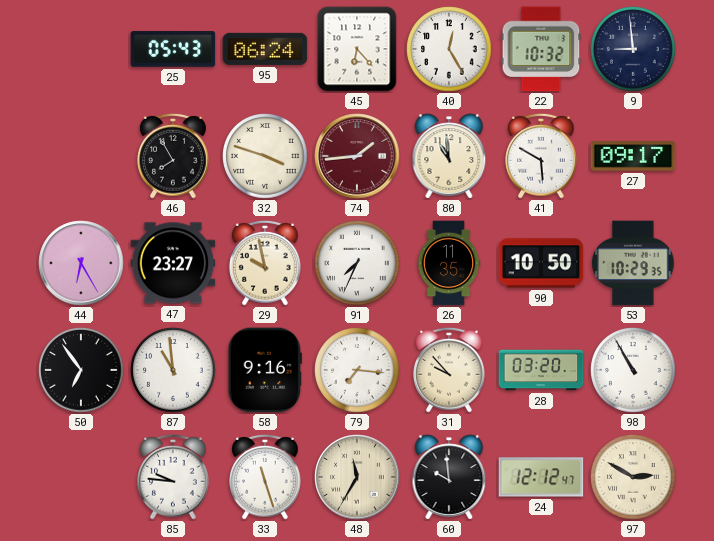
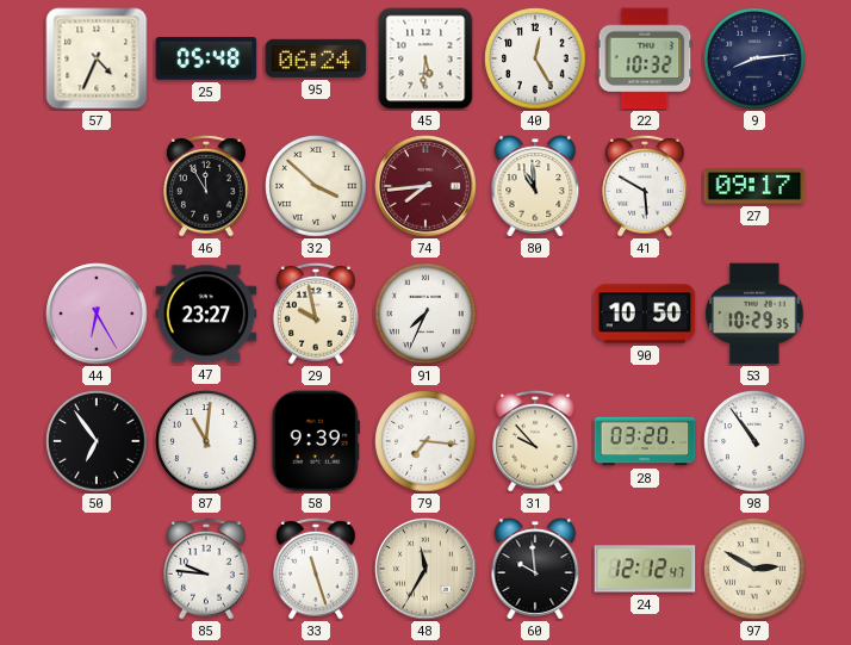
57: none -> 4:34 (97, 58)
25: 05:43 -> 05:48 (206, 58)
45: 6:23 -> 5:31 (425, 58)
9: 8:59 -> 8:14 (754, 58)
46: 7:55 -> 11:55 (206, 186)
32: 3:48 -> 3:52 (316, 186)
74: 1:44 -> 7:44 (425, 186)
26: 11:35 -> none (449, 263)
87: 10:59 -> 11:01 (206, 441)
58: 9:16 -> 9:39 (316, 441)
98: 10:55 -> 10:54 (754, 441)
